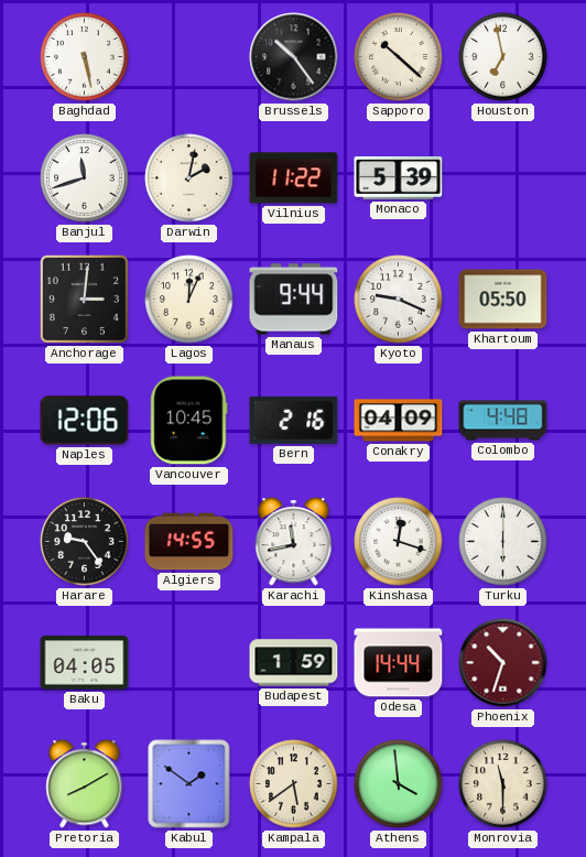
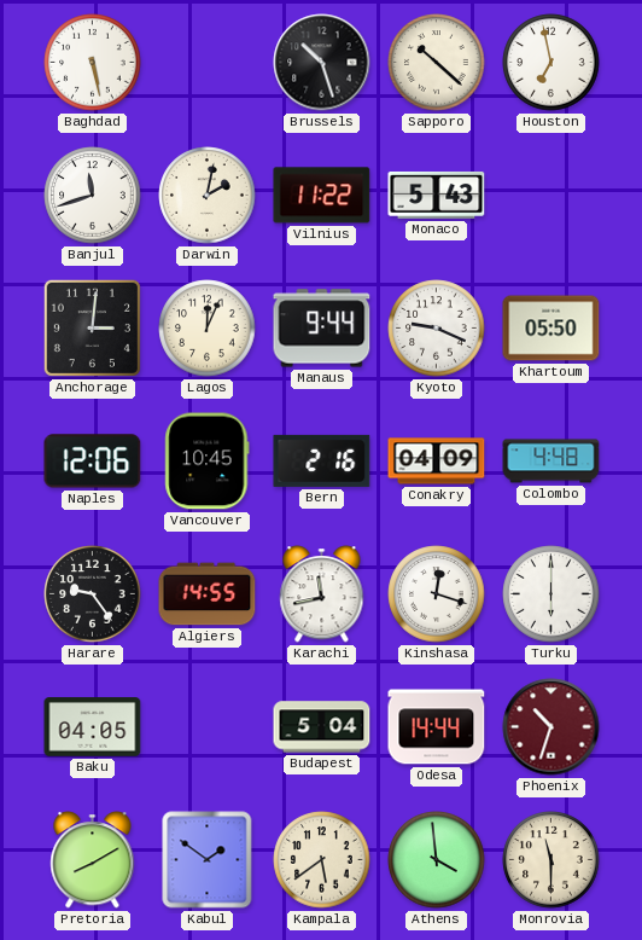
Brussels: 10:24 -> 10:27 (322, 63)
Monaco: 5:39 -> 5:43 (437, 195)
Budapest: 1:59 -> 5:04 (322, 727)
